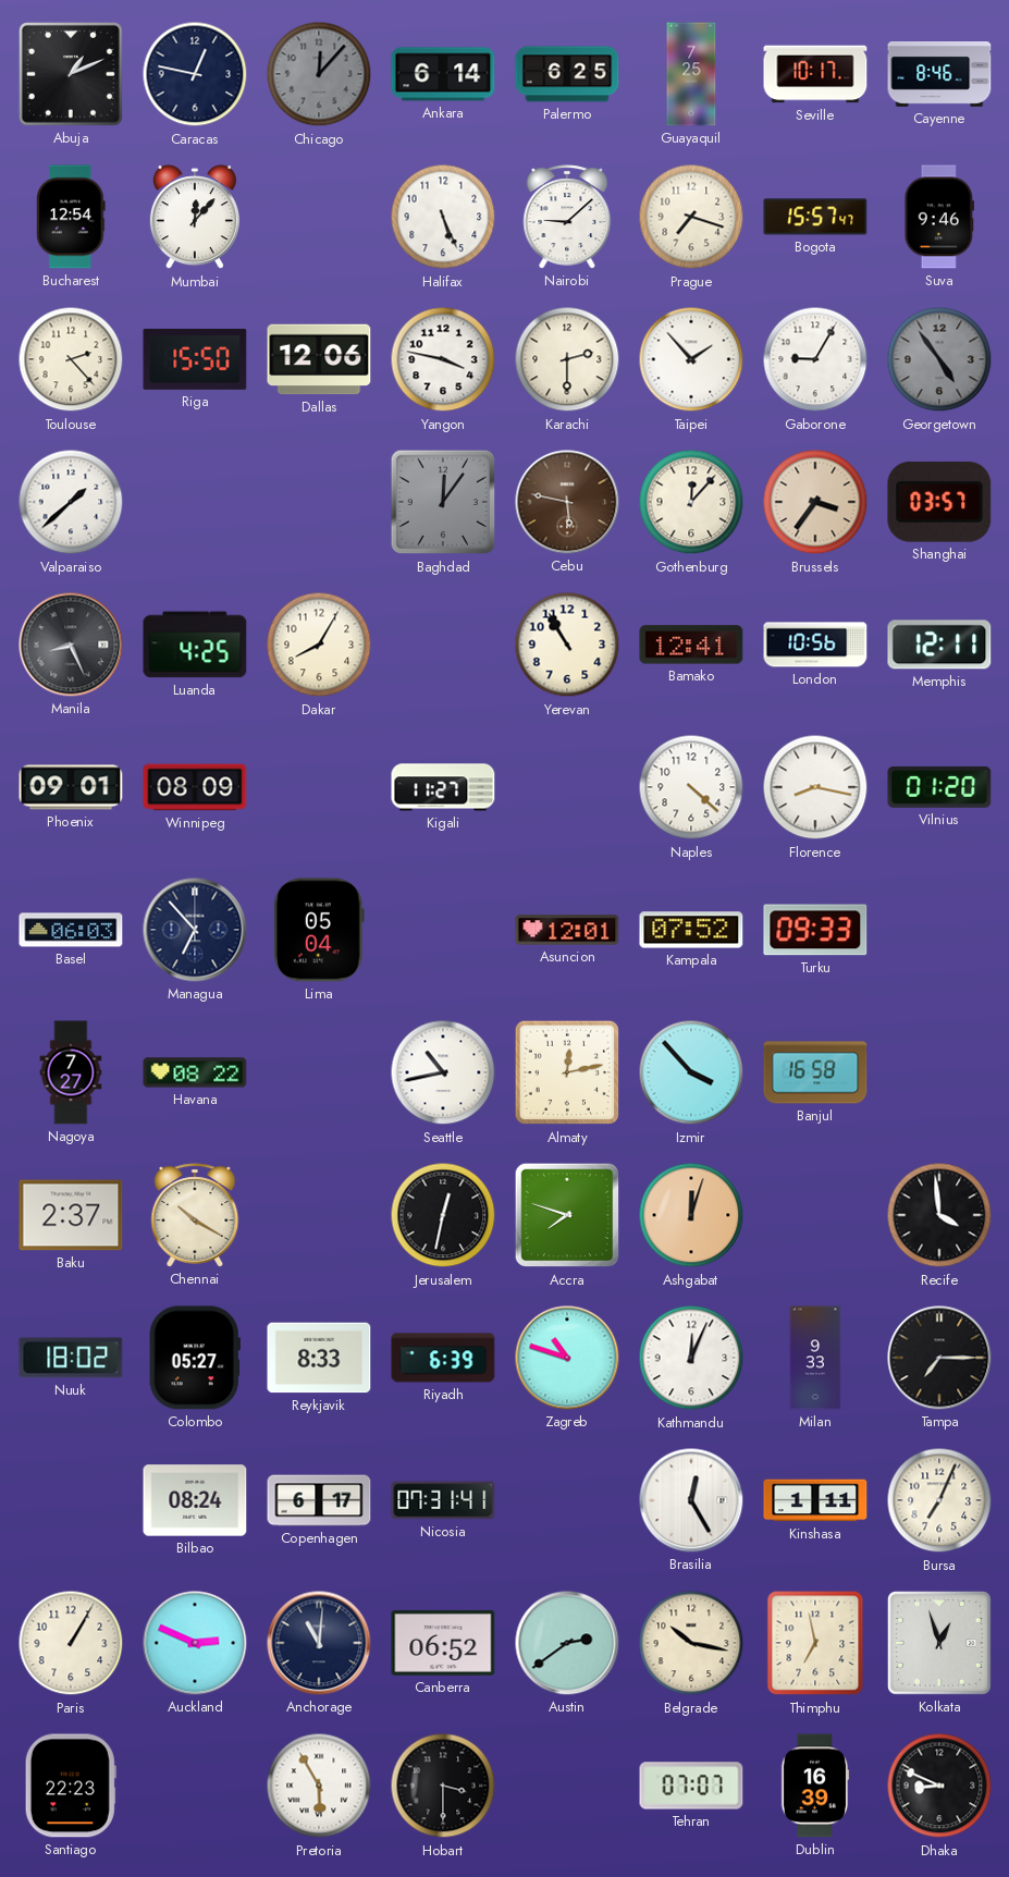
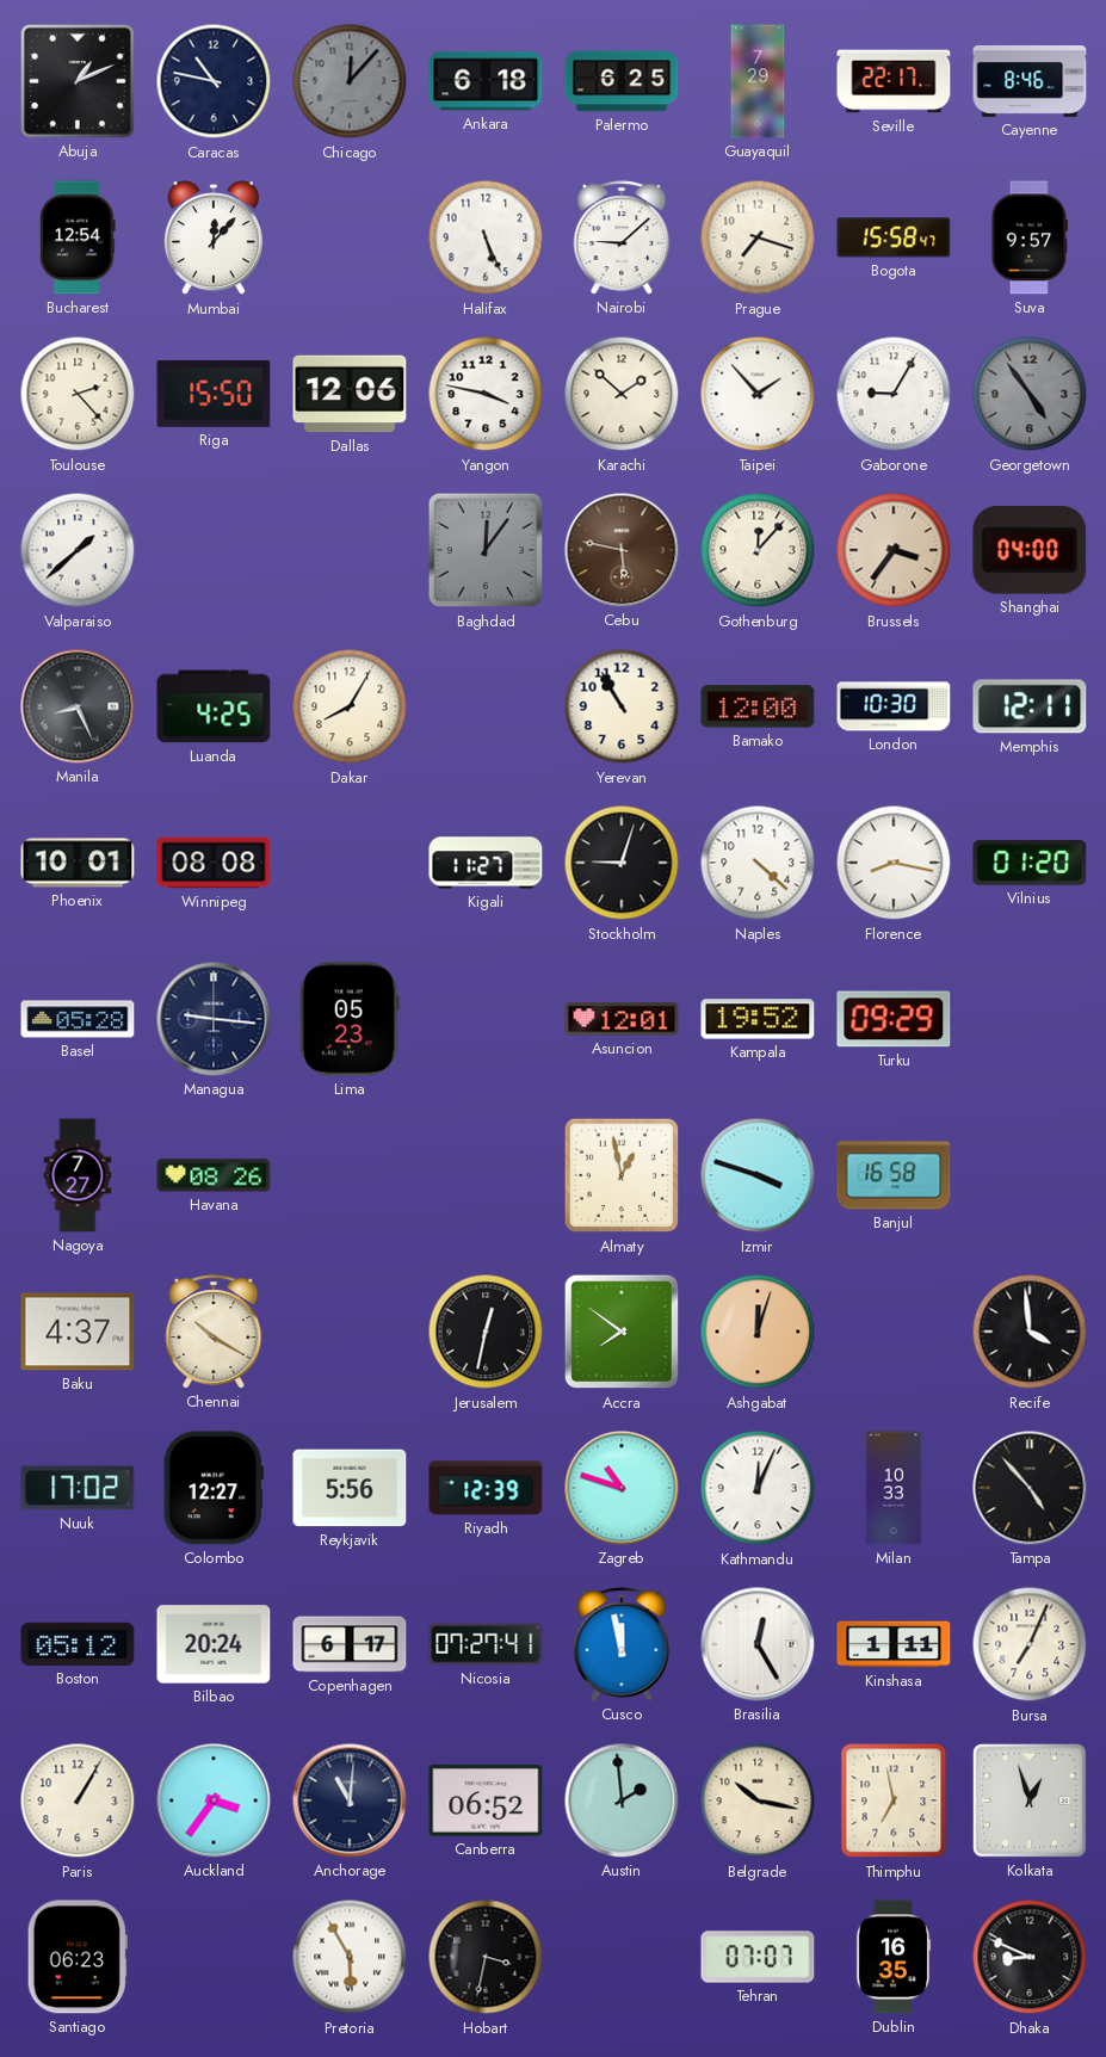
Caracas: 12:47 -> 10:47 (214, 81)
Ankara: 6:14 -> 6:18 (486, 81)
Guayaquil: 7:25 -> 7:29 (758, 81)
Seville: 10:17 -> 22:17 (894, 81)
Bogota: 15:57 -> 15:58 (894, 237)
Suva: 9:46 -> 9:57 (1028, 237)
Karachi: 2:30 -> 1:52 (622, 394)
Shanghai: 03:57 -> 04:00 (1030, 550)
Bamako: 12:41 -> 12:00 (758, 706)
London: 10:56 -> 10:30 (894, 706)
Phoenix: 09:01 -> 10:01 (78, 863)
Winnipeg: 08:09 -> 08:08 (214, 863)
Stockholm: none -> 9:03 (622, 863)
Basel: 06:03 -> 05:28 (78, 1019)
Managua: 6:53 -> 9:16 (214, 1019)
Lima: 05:04 -> 05:23 (350, 1019)
Kampala: 07:52 -> 19:52 (758, 1019)
Turku: 09:33 -> 09:29 (894, 1019)
Havana: 08:22 -> 08:26 (214, 1175)
Seattle: 10:43 -> none (443, 1072)
Almaty: 12:13 -> 12:58 (622, 1175)
Izmir: 3:53 -> 3:48 (758, 1175)
Baku: 2:37 -> 4:37 (78, 1332)
Accra: 7:48 -> 7:51 (622, 1332)
Nuuk: 18:02 -> 17:02 (78, 1488)
Colombo: 05:27 -> 12:27 (214, 1488)
Reykjavik: 8:33 -> 5:56 (350, 1488)
Riyadh: 6:39 -> 12:39 (486, 1488)
Milan: 9:33 -> 10:33 (894, 1488)
Tampa: 7:15 -> 4:53 (1030, 1488)
Boston: none -> 05:12 (78, 1644)
Bilbao: 08:24 -> 20:24 (214, 1644)
Nicosia: 07:31 -> 07:27 (486, 1644)
Cusco: none -> 11:58 (622, 1644)
Auckland: 2:49 -> 3:36 (214, 1800)
Austin: 2:39 -> 1:59 (622, 1800)
Santiago: 22:23 -> 06:23 (78, 1957)
Hobart: 3:30 -> 3:32 (486, 1957)
Dublin: 16:39 -> 16:35 (894, 1957)
